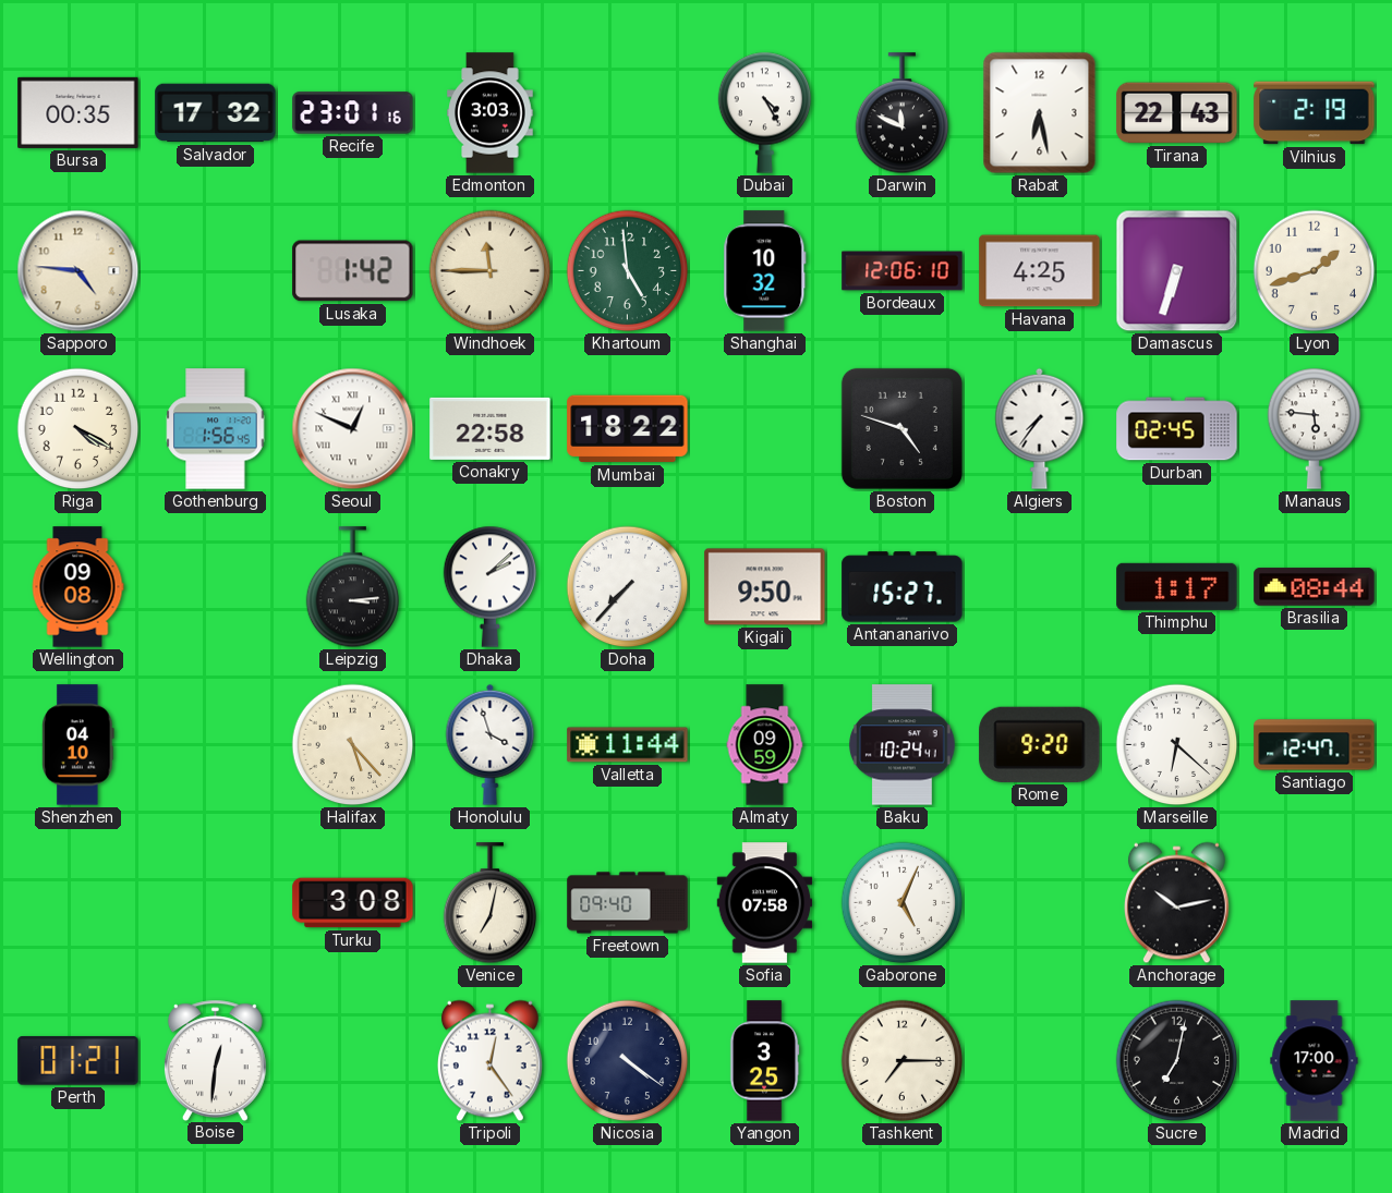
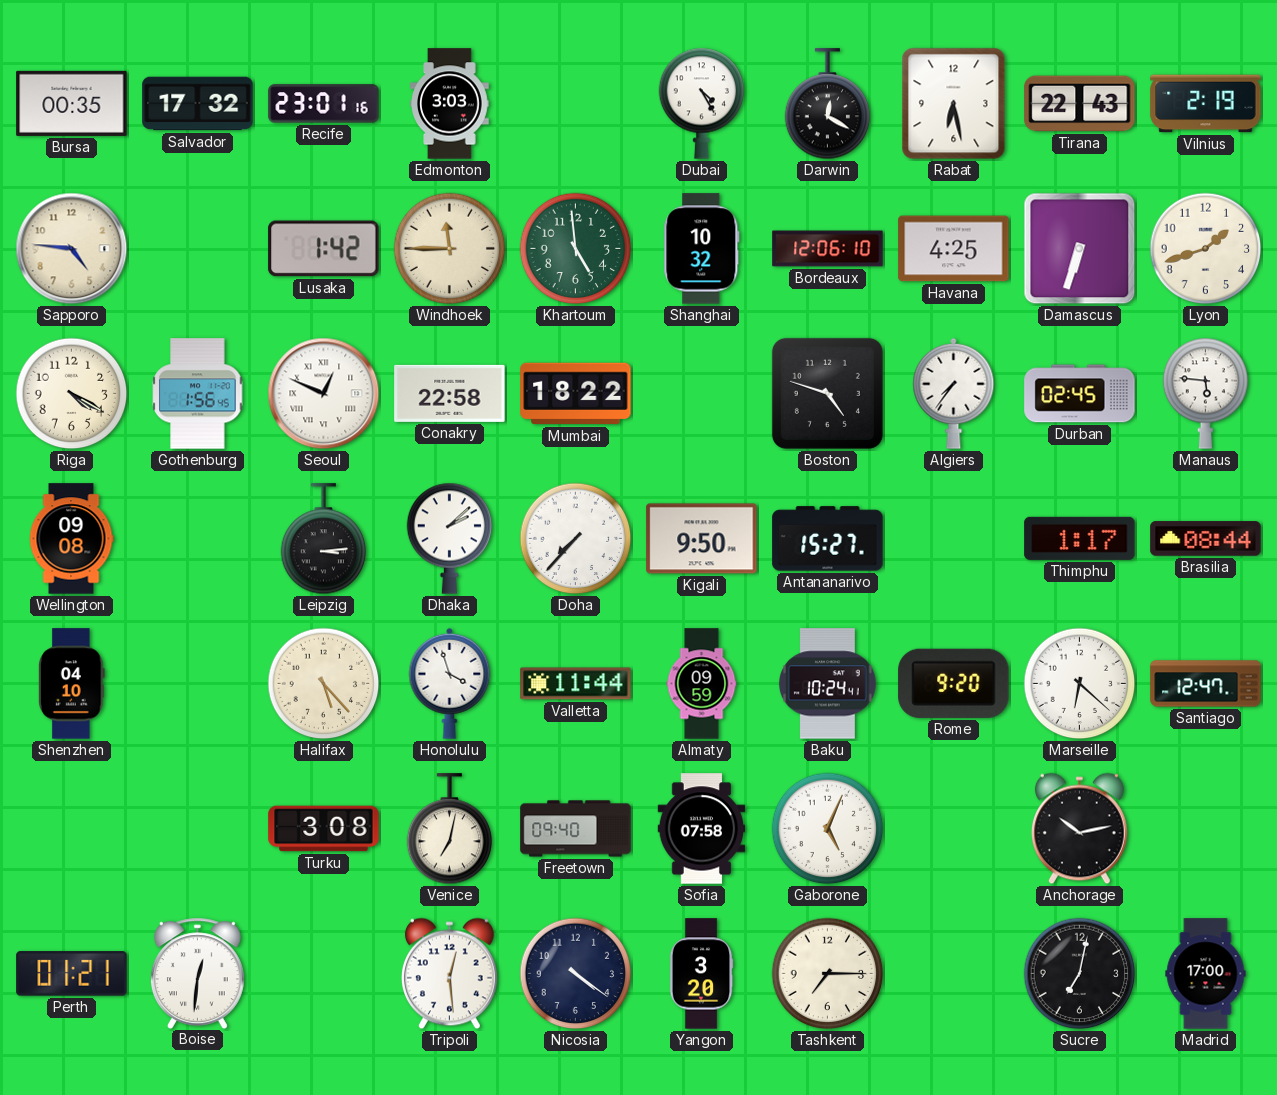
Darwin: 11:49 -> 12:20 (828, 104)
Tripoli: 12:24 -> 12:29 (449, 974)
Yangon: 3:25 -> 3:20 (701, 974)
